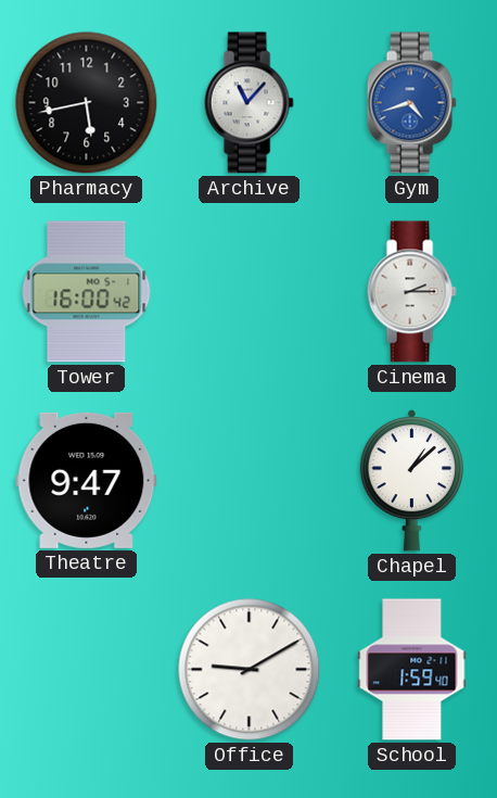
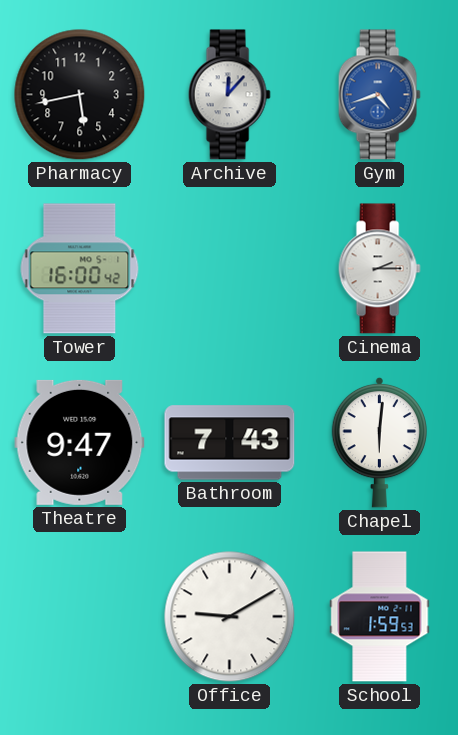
Archive: 11:07 -> 12:07 (229, 95)
Bathroom: none -> 7:43 (230, 443)
Chapel: 1:08 -> 6:01 (379, 442)
School: 1:59:40 -> 1:59:53 (380, 617)
